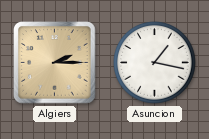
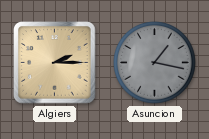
Asuncion dial: white -> grey (155, 63)
